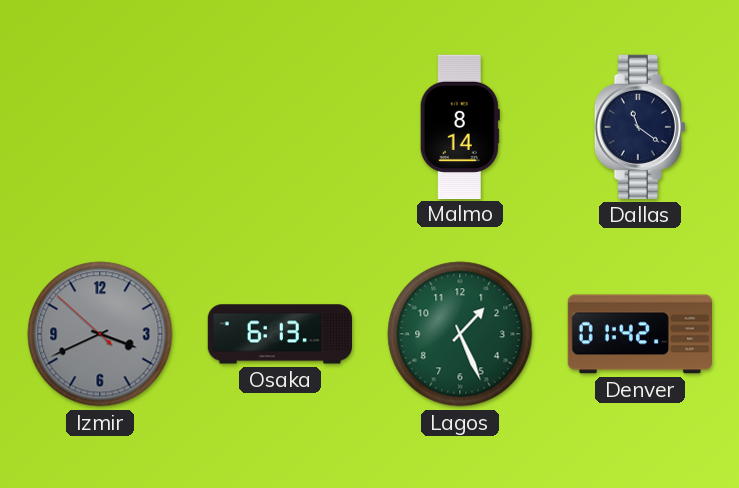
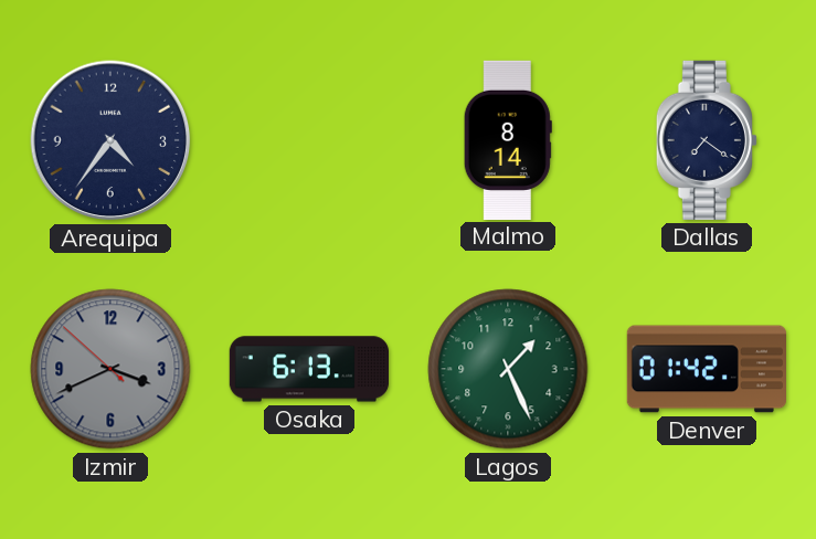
Arequipa: none -> 4:36 (110, 140)
Dallas: 11:21 -> 7:21 (707, 140)
